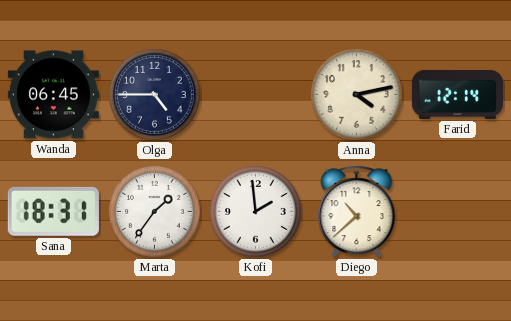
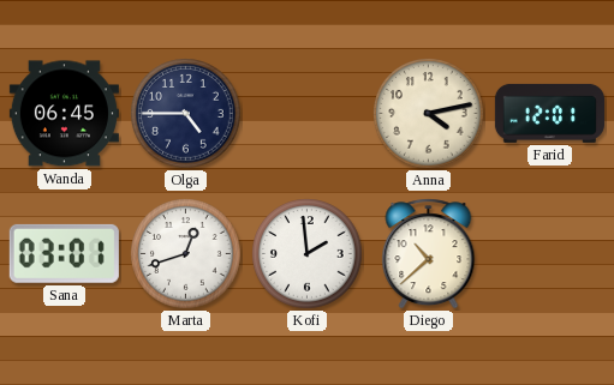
Farid: 12:14 -> 12:01 (549, 113)
Sana: 18:31 -> 03:01 (64, 253)
Marta: 1:36 -> 12:42 (186, 254)
